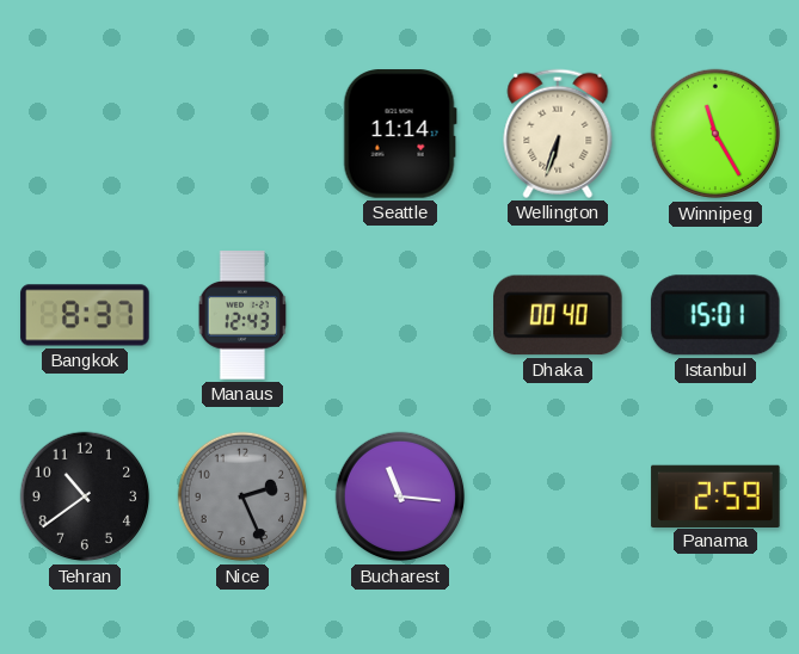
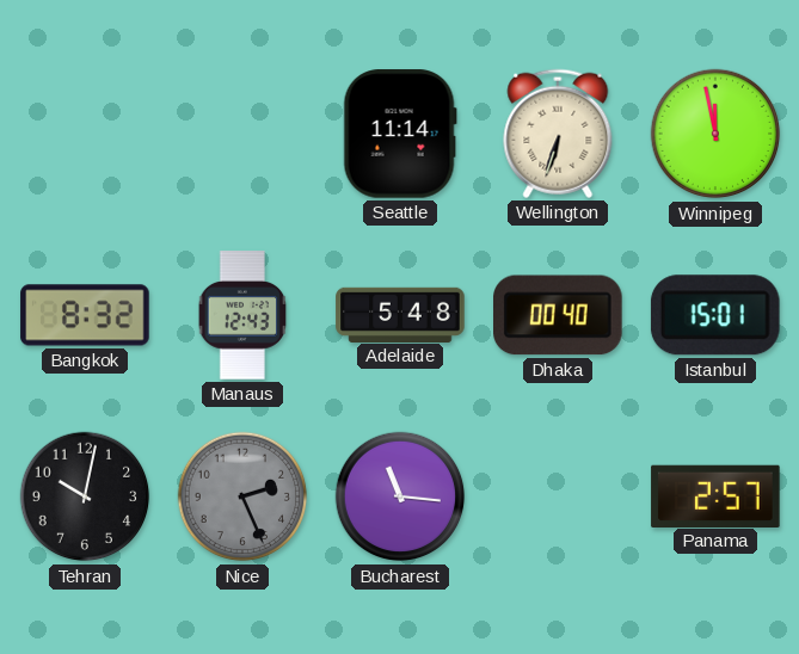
Winnipeg: 11:25 -> 11:58 (715, 134)
Bangkok: 8:37 -> 8:32 (85, 315)
Adelaide: none -> 5:48 (400, 314)
Tehran: 10:39 -> 10:02 (85, 496)
Panama: 2:59 -> 2:57 (715, 495)
